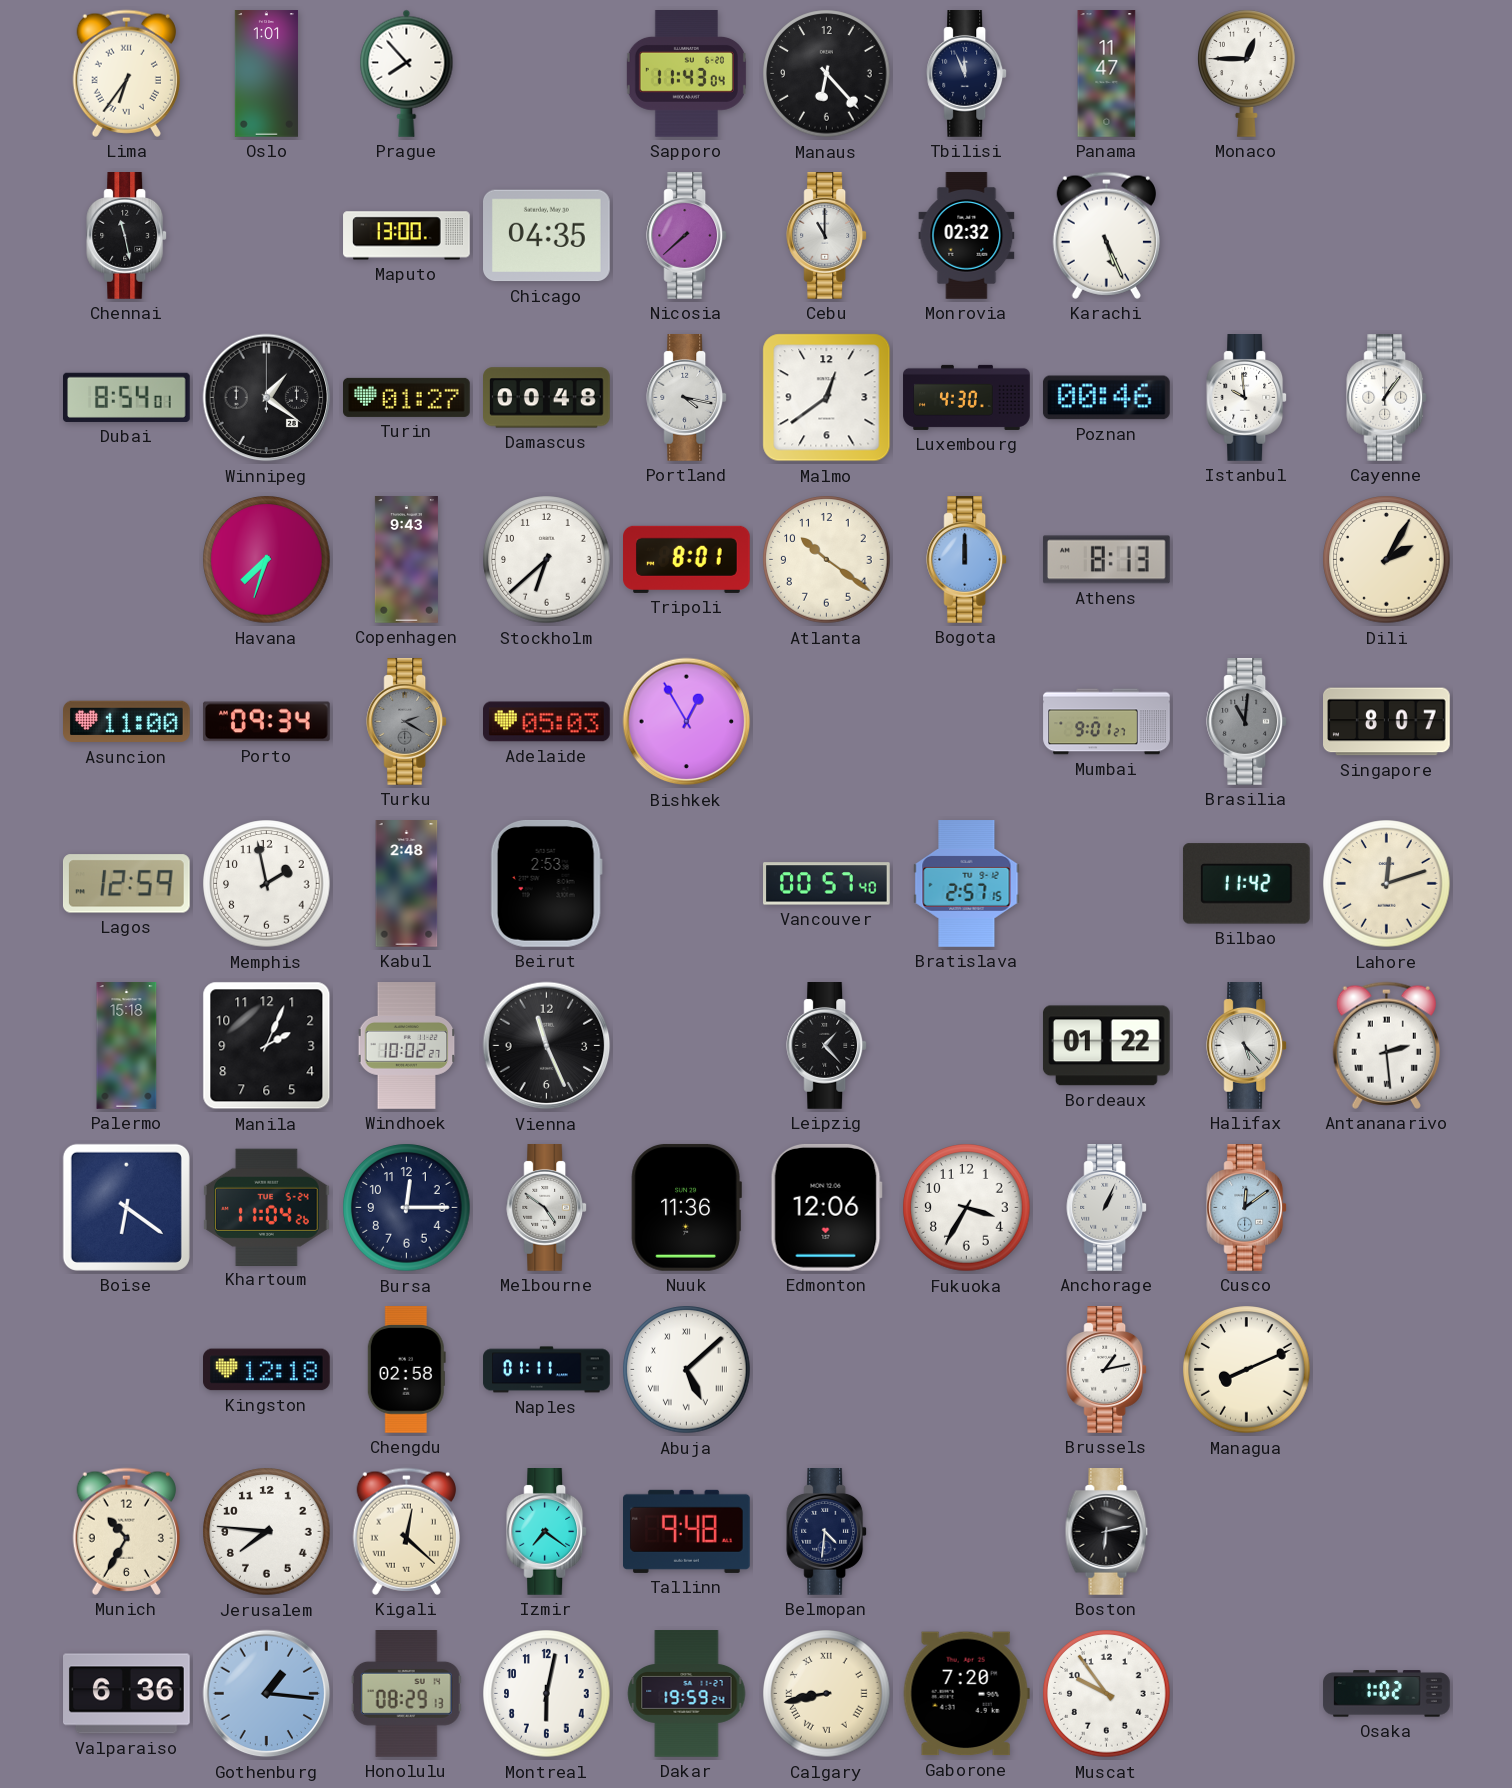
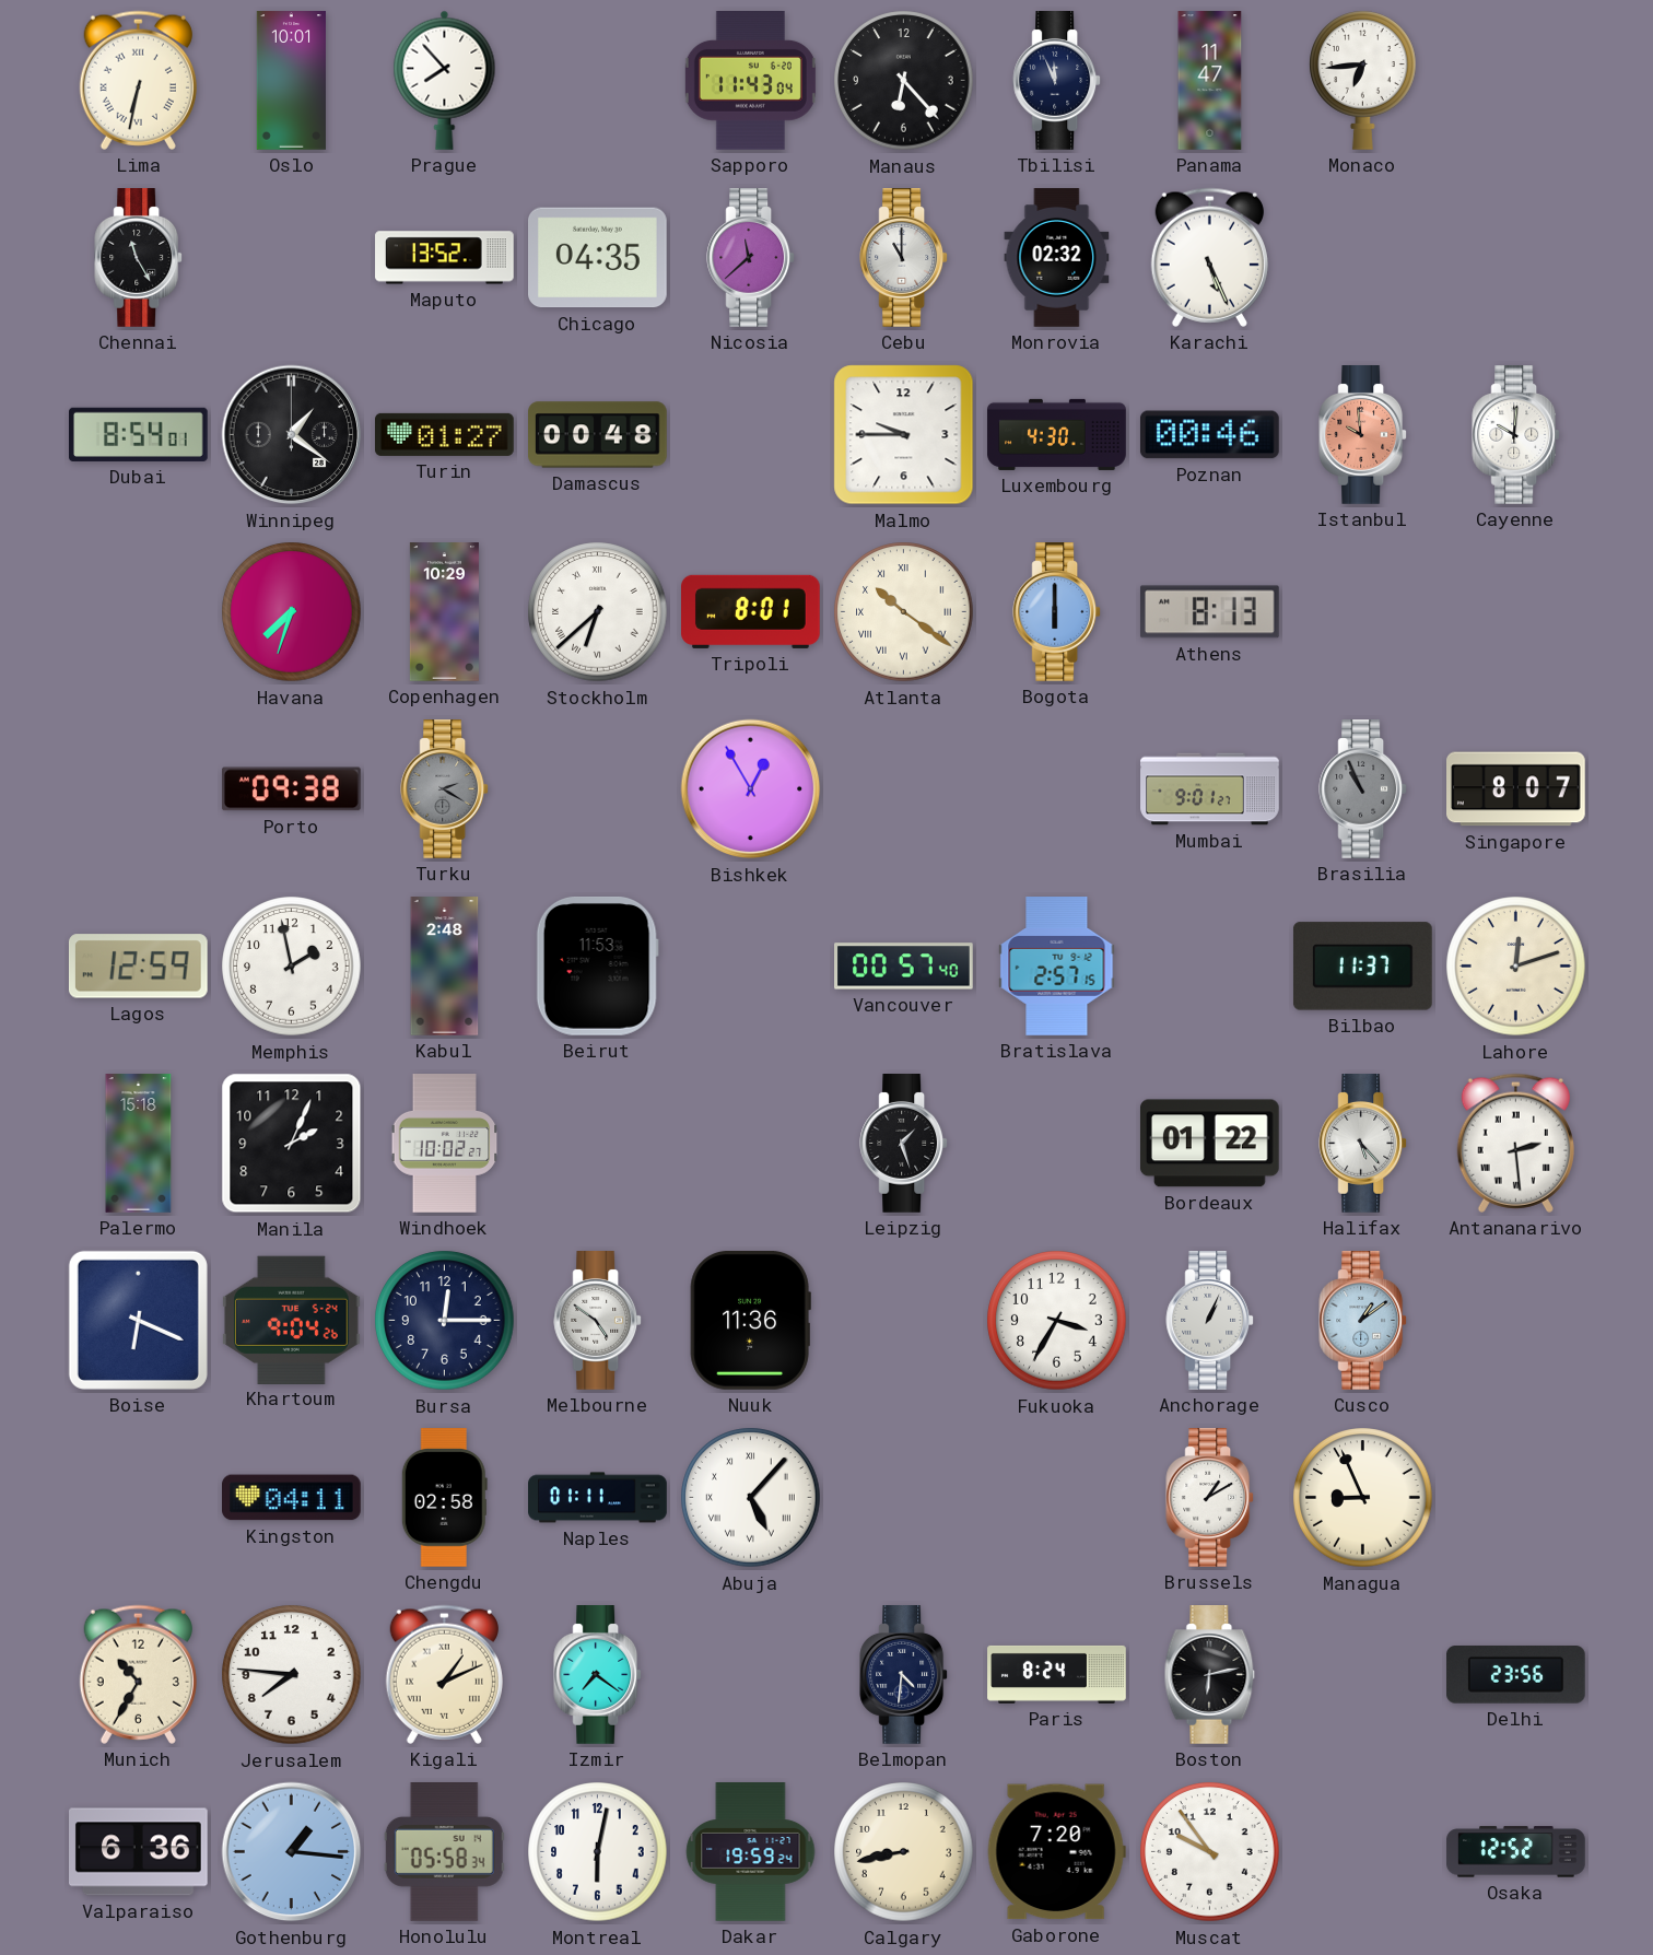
Lima: 6:36 -> 6:32 (138, 80)
Oslo: 1:01 -> 10:01 (291, 81)
Monaco: 12:45 -> 6:44 (1363, 80)
Chennai: 11:28 -> 11:25 (139, 258)
Maputo: 13:00 -> 13:52 (445, 258)
Nicosia: 7:38 -> 11:38 (751, 258)
Portland: 4:17 -> none (687, 398)
Malmo: 12:39 -> 9:45 (904, 435)
Istanbul dial: white -> salmon (1363, 435)
Cayenne: 1:06 -> 10:01 (1516, 435)
Copenhagen: 9:43 -> 10:29 (444, 612)
Stockholm numerals: Arabic -> Roman (598, 612)
Atlanta numerals: Arabic -> Roman (904, 612)
Bogota: 12:00 -> 6:00 (1057, 612)
Dili: 2:05 -> none (1387, 560)
Asuncion: 11:00 -> none (127, 722)
Porto: 09:34 -> 09:38 (292, 789)
Adelaide: 05:03 -> none (547, 722)
Brasilia: 11:01 -> 10:56 (1363, 789)
Beirut: 2:53 -> 11:53 (597, 965)
Bilbao: 11:42 -> 11:37 (1363, 967)
Vienna: 11:26 -> none (547, 1046)
Leipzig: 1:23 -> 1:27 (904, 1144)
Boise: 6:21 -> 6:19 (138, 1320)
Khartoum: 11:04 -> 9:04 (291, 1320)
Edmonton: 12:06 -> none (826, 1207)
Cusco: 12:09 -> 1:09 (1363, 1321)
Kingston: 12:18 -> 04:11 (292, 1498)
Abuja: 5:08 -> 5:07 (751, 1498)
Brussels: 1:13 -> 1:10 (1210, 1498)
Managua: 8:11 -> 8:56 (1363, 1498)
Kigali: 12:22 -> 1:11 (444, 1674)
Tallinn: 9:48 -> none (687, 1531)
Paris: none -> 8:24 (1057, 1674)
Delhi: none -> 23:56 (1516, 1675)
Honolulu: 08:29 -> 05:58 (444, 1852)
Calgary numerals: Roman -> Arabic (904, 1852)
Osaka: 1:02 -> 12:52 (1516, 1852)
